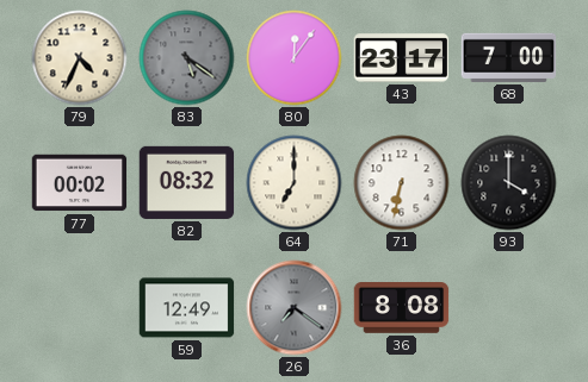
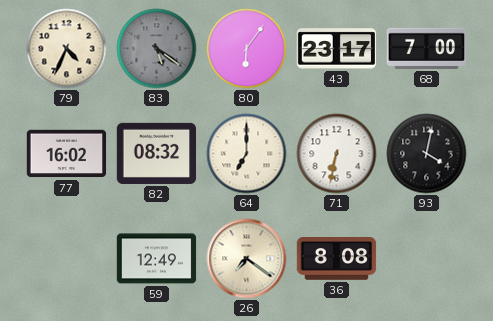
80: 12:06 -> 6:06 (247, 49)
77: 00:02 -> 16:02 (67, 154)
93: 4:00 -> 4:02 (427, 154)
26 dial: grey -> cream (247, 259)
